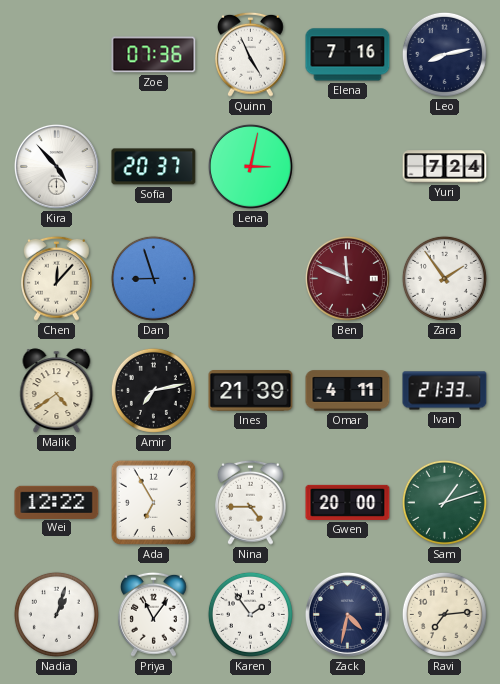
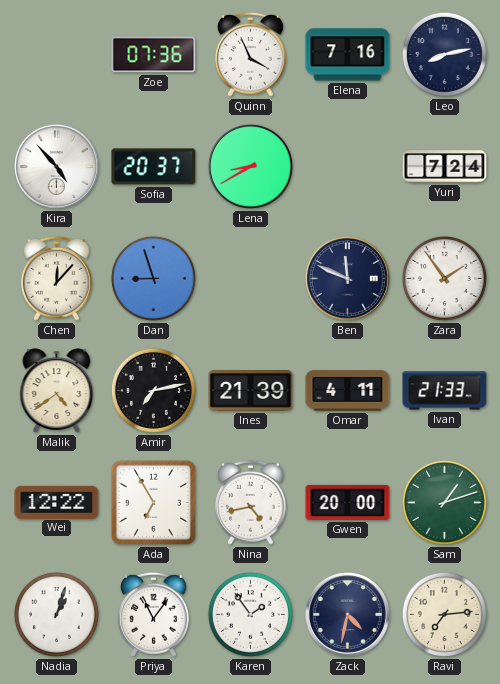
Quinn: 4:56 -> 3:56 (251, 54)
Lena: 3:02 -> 8:40 (250, 166)
Ben dial: burgundy -> navy (347, 278)
Nina: 4:45 -> 4:43 (251, 502)
